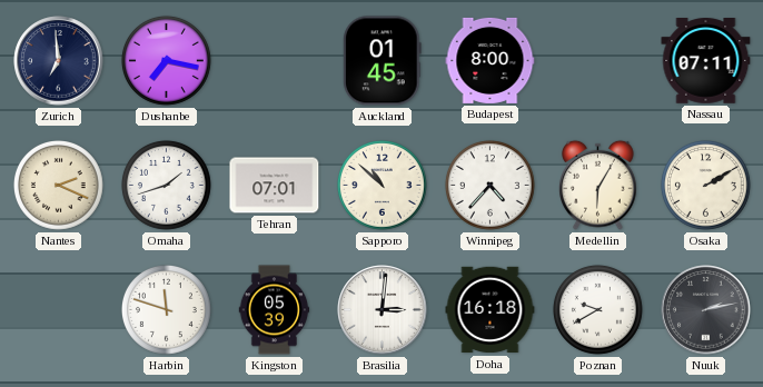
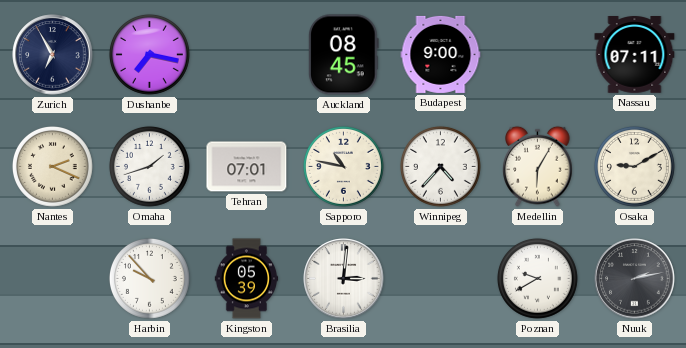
Zurich: 6:59 -> 6:55 (53, 55)
Auckland: 01:45 -> 08:45 (344, 55)
Budapest: 8:00 -> 9:00 (441, 54)
Sapporo: 10:52 -> 10:47 (343, 166)
Osaka: 2:10 -> 9:10 (634, 166)
Harbin: 11:48 -> 9:53 (149, 278)
Doha: 16:18 -> none (490, 310)
